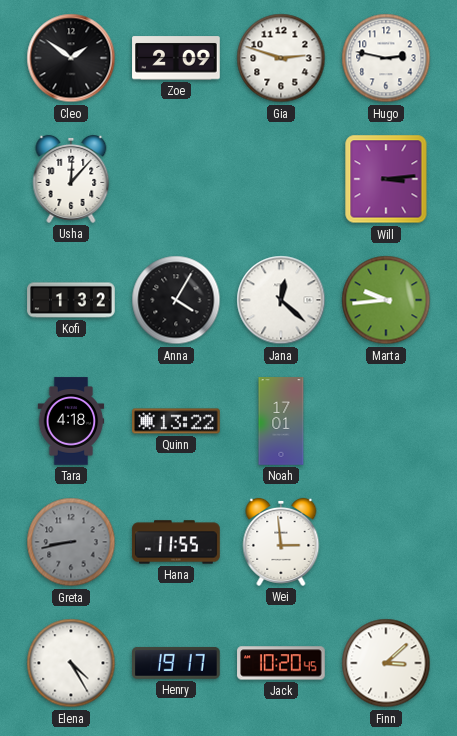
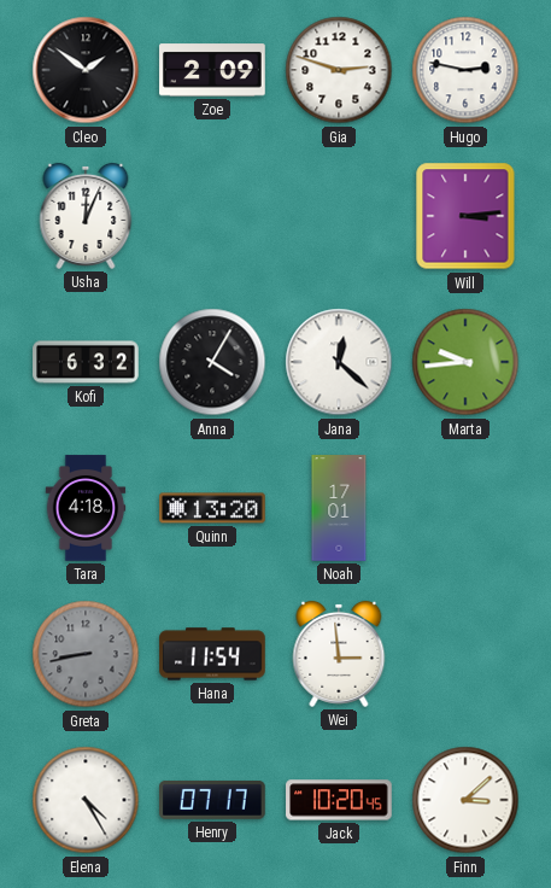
Usha: 12:07 -> 12:04 (86, 216)
Kofi: 1:32 -> 6:32 (86, 362)
Quinn: 13:22 -> 13:20 (212, 508)
Hana: 11:55 -> 11:54 (212, 654)
Henry: 19:17 -> 07:17 (213, 800)
